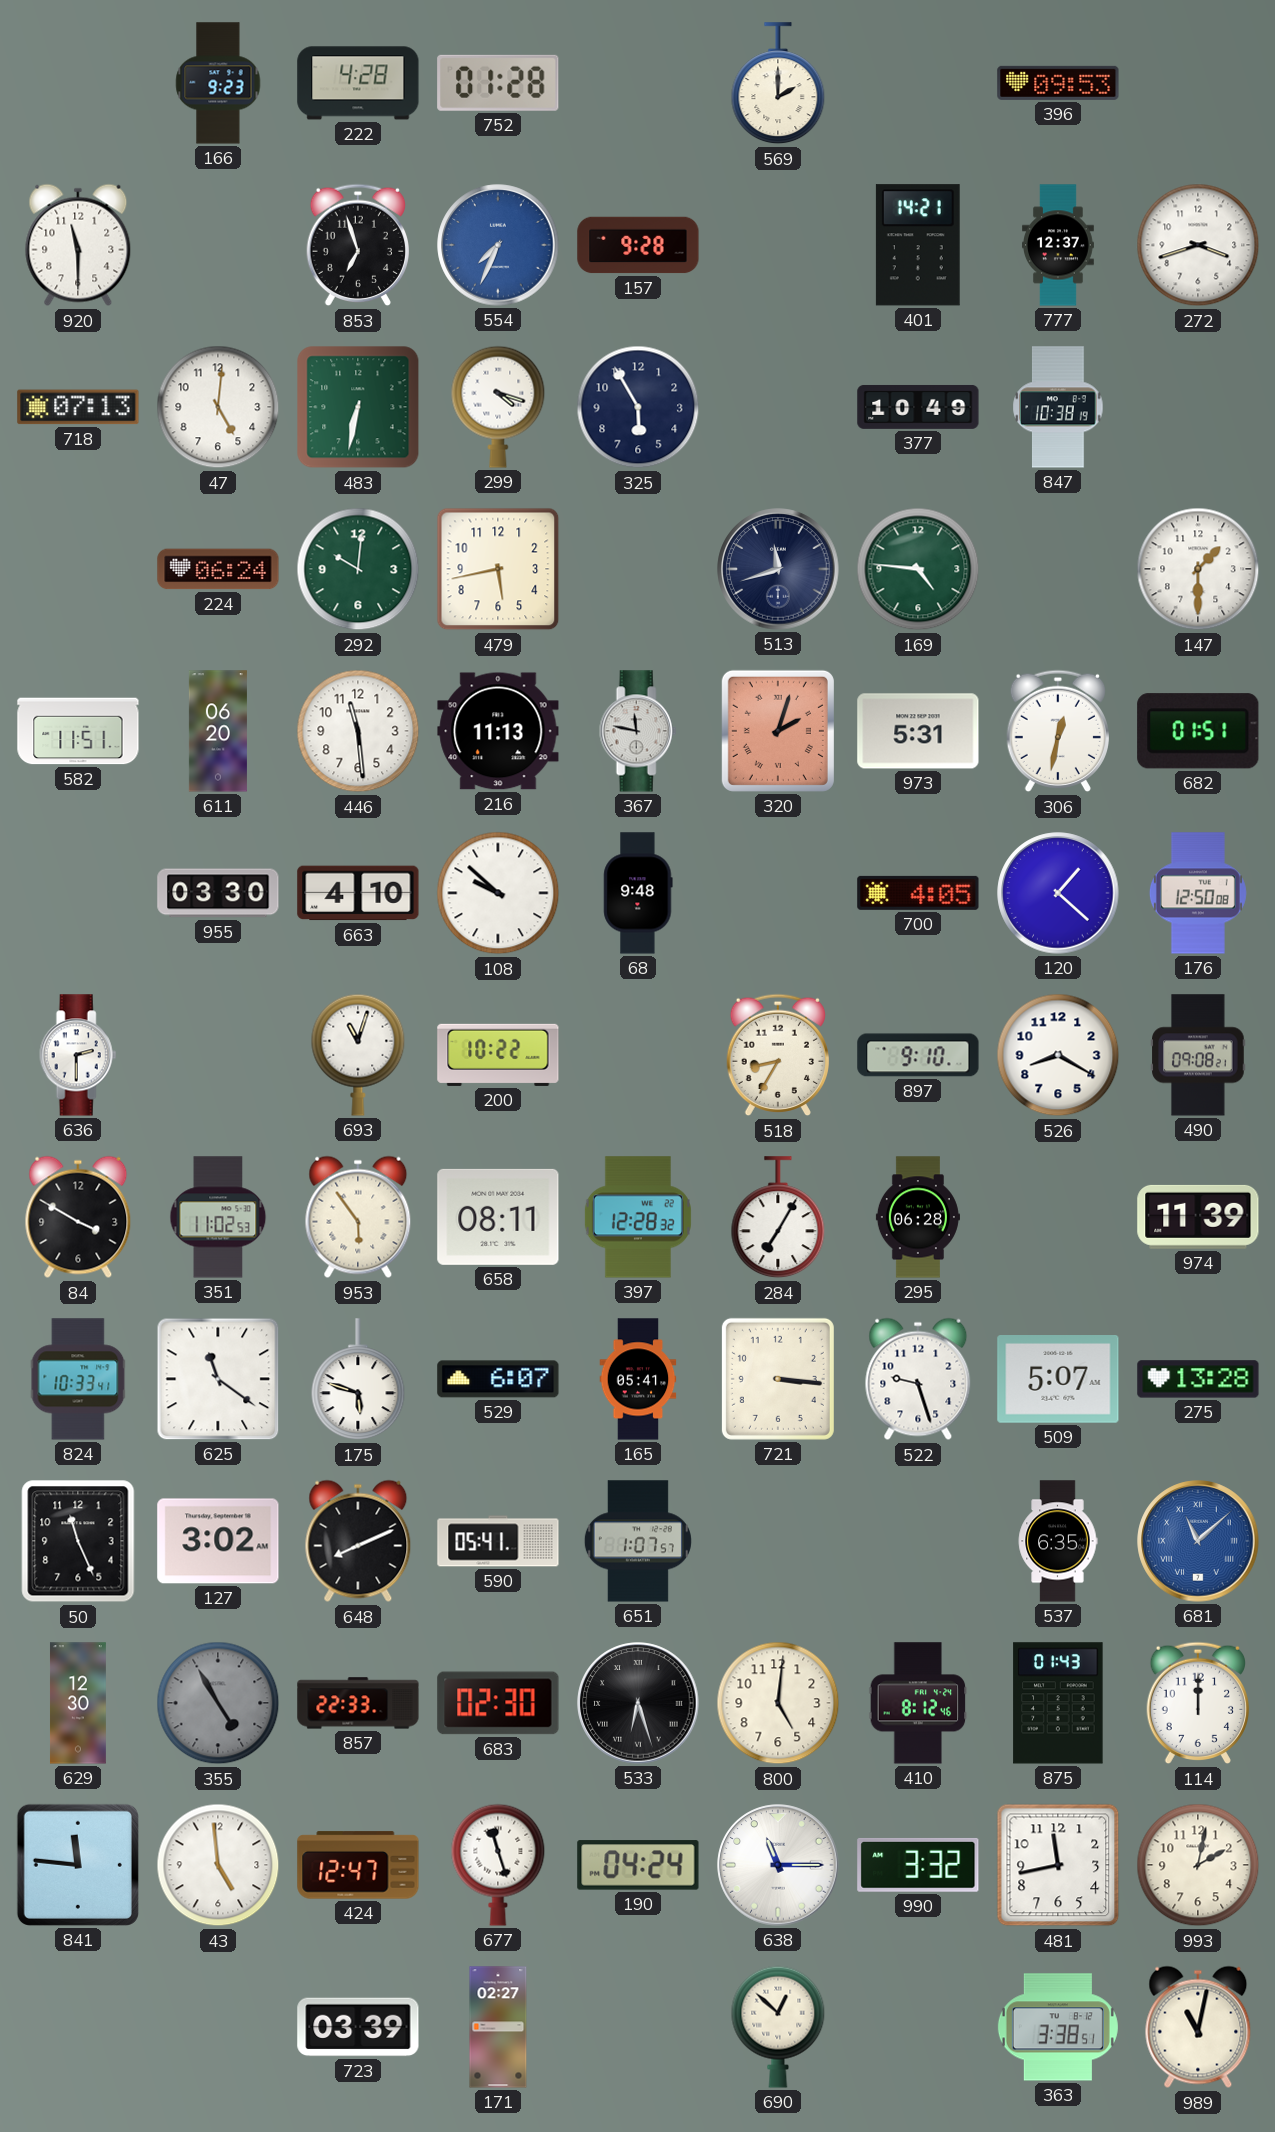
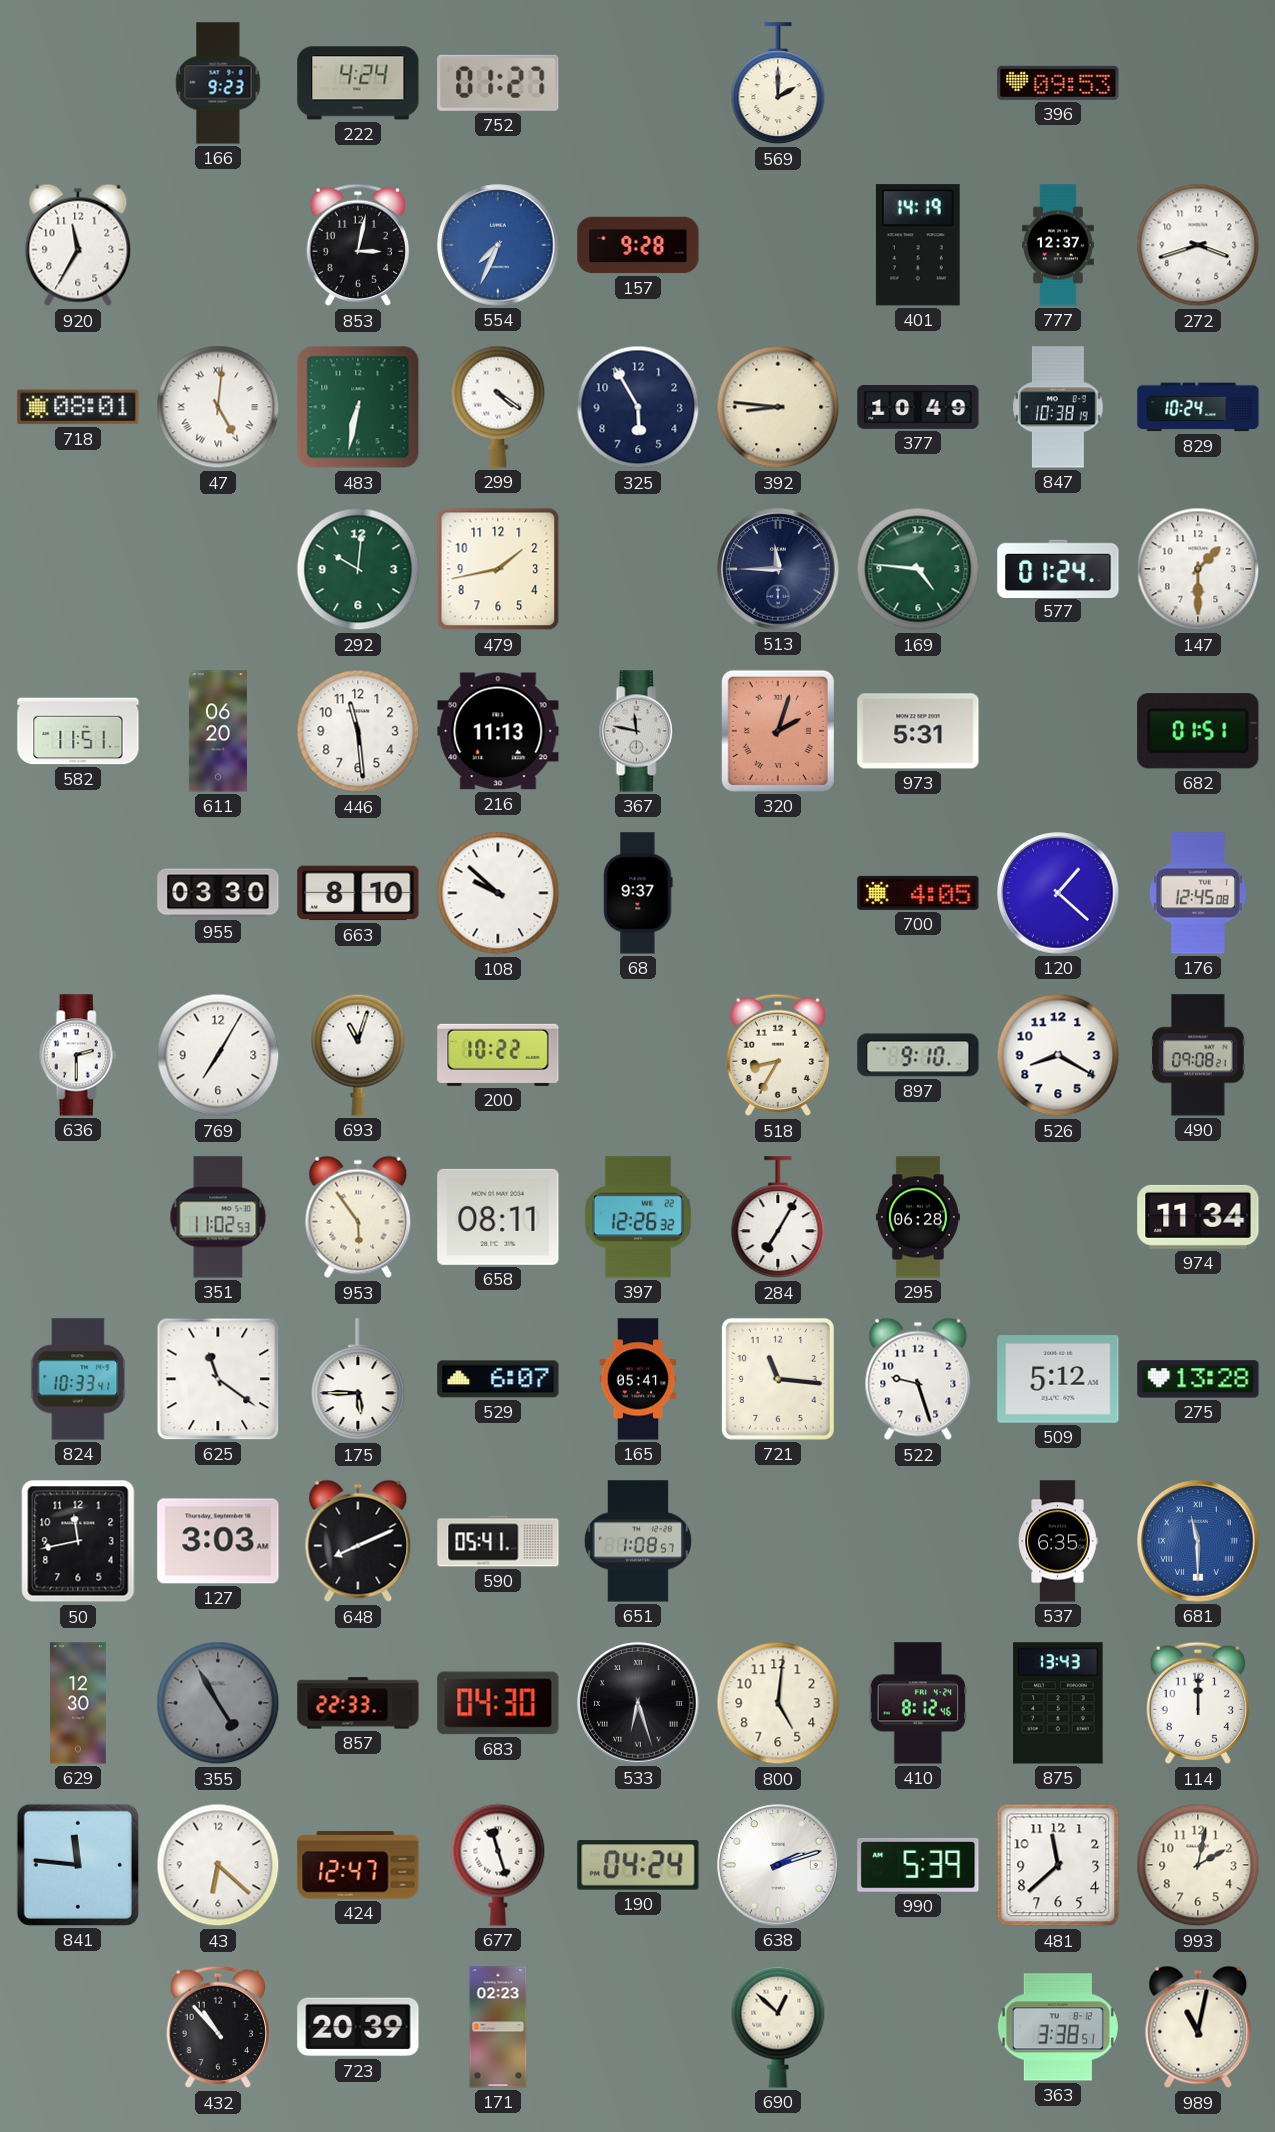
222: 4:28 -> 4:24 (358, 83)
752: 01:28 -> 01:27 (498, 83)
920: 11:30 -> 11:35 (78, 245)
853: 6:57 -> 3:02 (357, 245)
401: 14:21 -> 14:19 (918, 245)
718: 07:13 -> 08:01 (78, 407)
47 numerals: Arabic -> Roman (218, 407)
299: 4:18 -> 4:21 (498, 407)
392: none -> 8:46 (778, 407)
829: none -> 10:24 (1198, 407)
224: 06:24 -> none (218, 569)
479: 5:43 -> 1:43 (498, 569)
513: 11:42 -> 11:45 (778, 569)
577: none -> 01:24 (1058, 568)
306: 12:32 -> none (1057, 731)
663: 4:10 -> 8:10 (358, 893)
68: 9:48 -> 9:37 (638, 893)
176: 12:50 -> 12:45 (1198, 893)
769: none -> 7:05 (218, 1055)
84: 3:50 -> none (78, 1217)
397: 12:28 -> 12:26 (638, 1217)
974: 11:39 -> 11:34 (1198, 1217)
175: 5:48 -> 5:45 (358, 1380)
721: 3:16 -> 11:16 (778, 1379)
509: 5:07 -> 5:12 (1058, 1380)
50: 11:26 -> 11:43 (78, 1541)
127: 3:02 -> 3:03 (218, 1541)
651: 1:07 -> 1:08 (638, 1541)
681: 11:08 -> 11:30 (1198, 1541)
683: 02:30 -> 04:30 (498, 1703)
875: 01:43 -> 13:43 (1058, 1703)
43: 4:59 -> 6:22 (218, 1865)
638: 11:15 -> 2:12 (778, 1865)
990: 3:32 -> 5:39 (918, 1865)
481: 11:43 -> 11:38 (1058, 1865)
432: none -> 10:53 (217, 2027)
723: 03:39 -> 20:39 (358, 2027)
171: 02:27 -> 02:23 (498, 2027)
